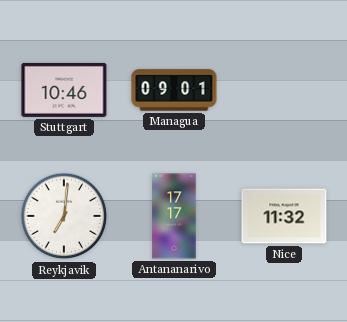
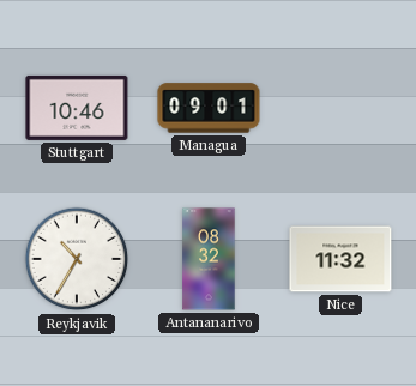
Reykjavik: 7:01 -> 10:35 (77, 259)
Antananarivo: 17:17 -> 08:32 (209, 259)
